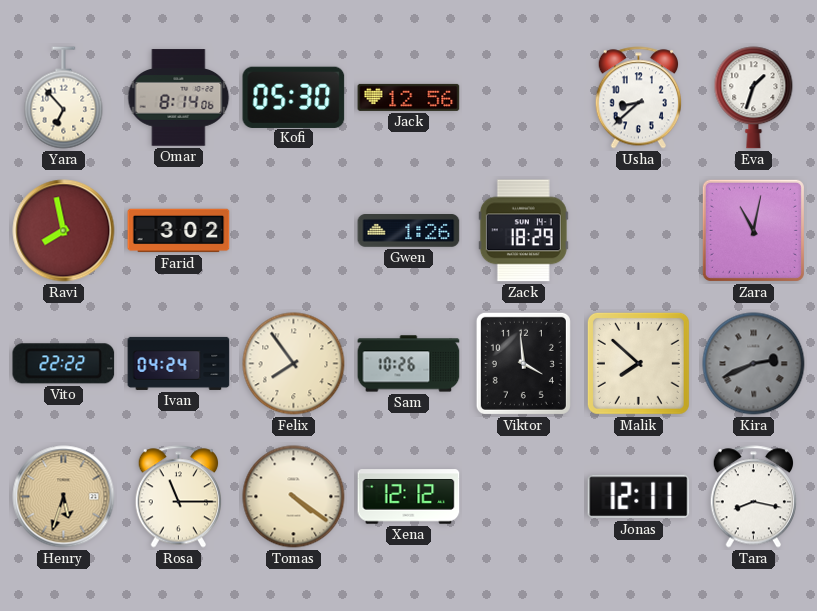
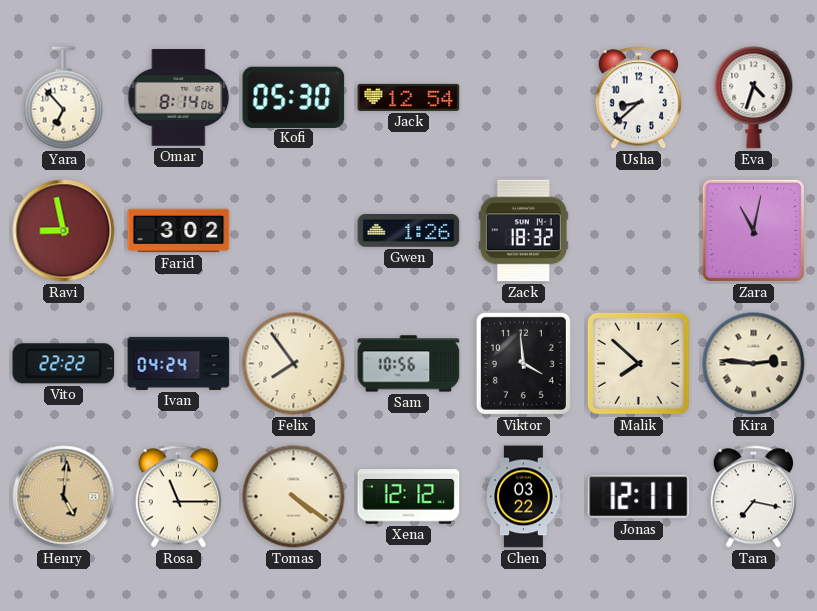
Jack: 12:56 -> 12:54 (409, 97)
Eva: 1:33 -> 4:33 (754, 98)
Ravi: 7:58 -> 8:58 (64, 231)
Zack: 18:29 -> 18:32 (523, 231)
Sam: 10:26 -> 10:56 (409, 364)
Kira: 2:41 -> 2:46 (754, 364)
Kira dial: grey -> cream (754, 364)
Henry: 5:33 -> 5:01 (64, 497)
Chen: none -> 03:22 (524, 497)
Tara: 8:17 -> 7:17 (754, 497)
